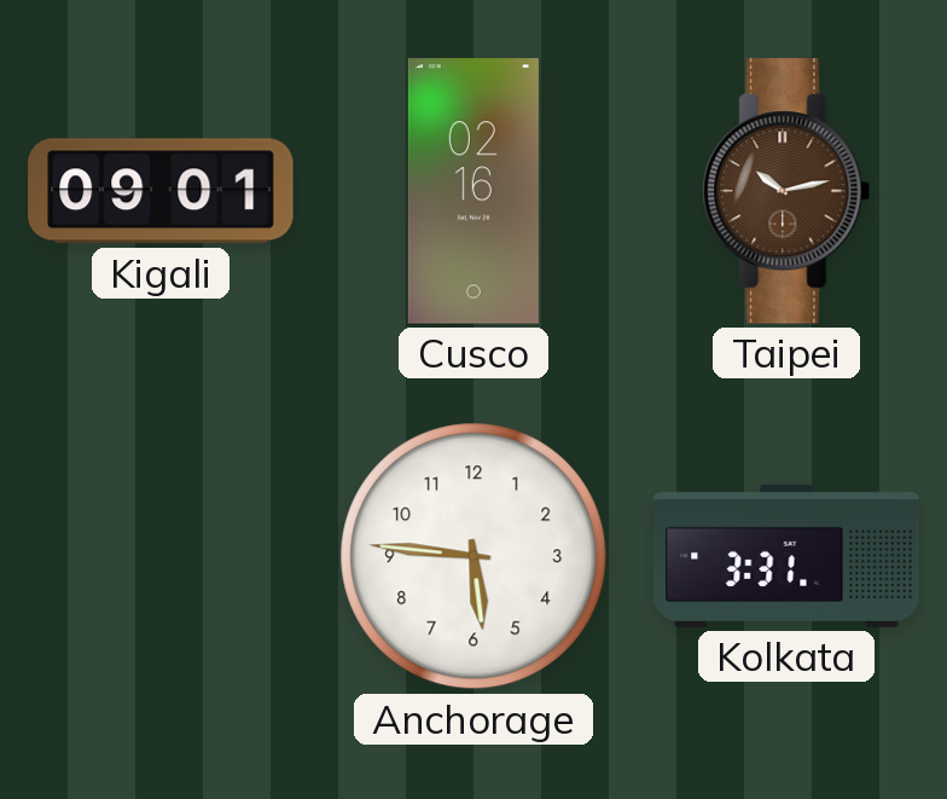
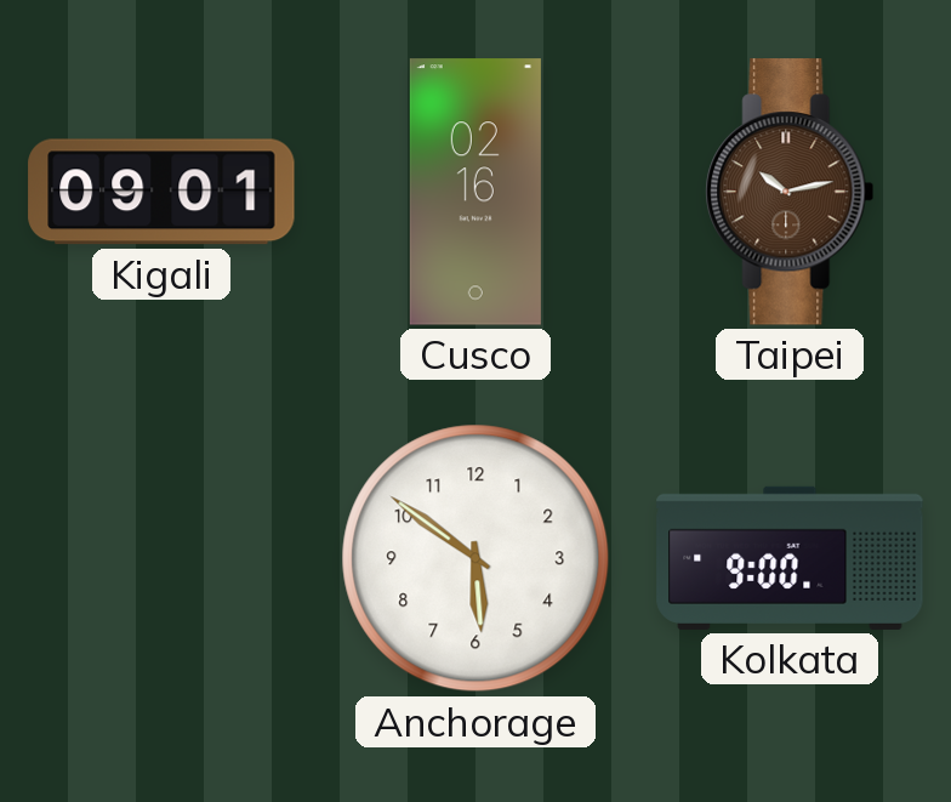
Anchorage: 5:46 -> 5:51 (475, 558)
Kolkata: 3:31 -> 9:00 (790, 558)
